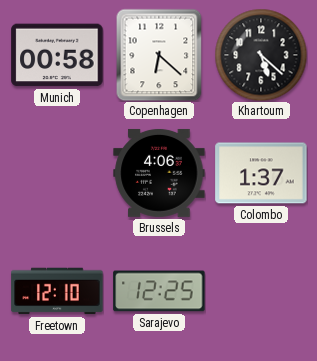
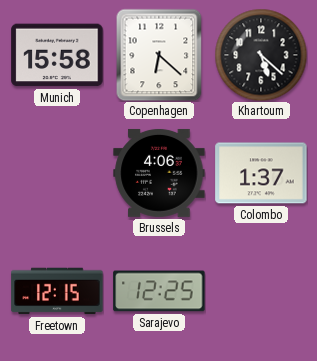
Munich: 00:58 -> 15:58 (57, 55)
Freetown: 12:10 -> 12:15 (57, 291)
